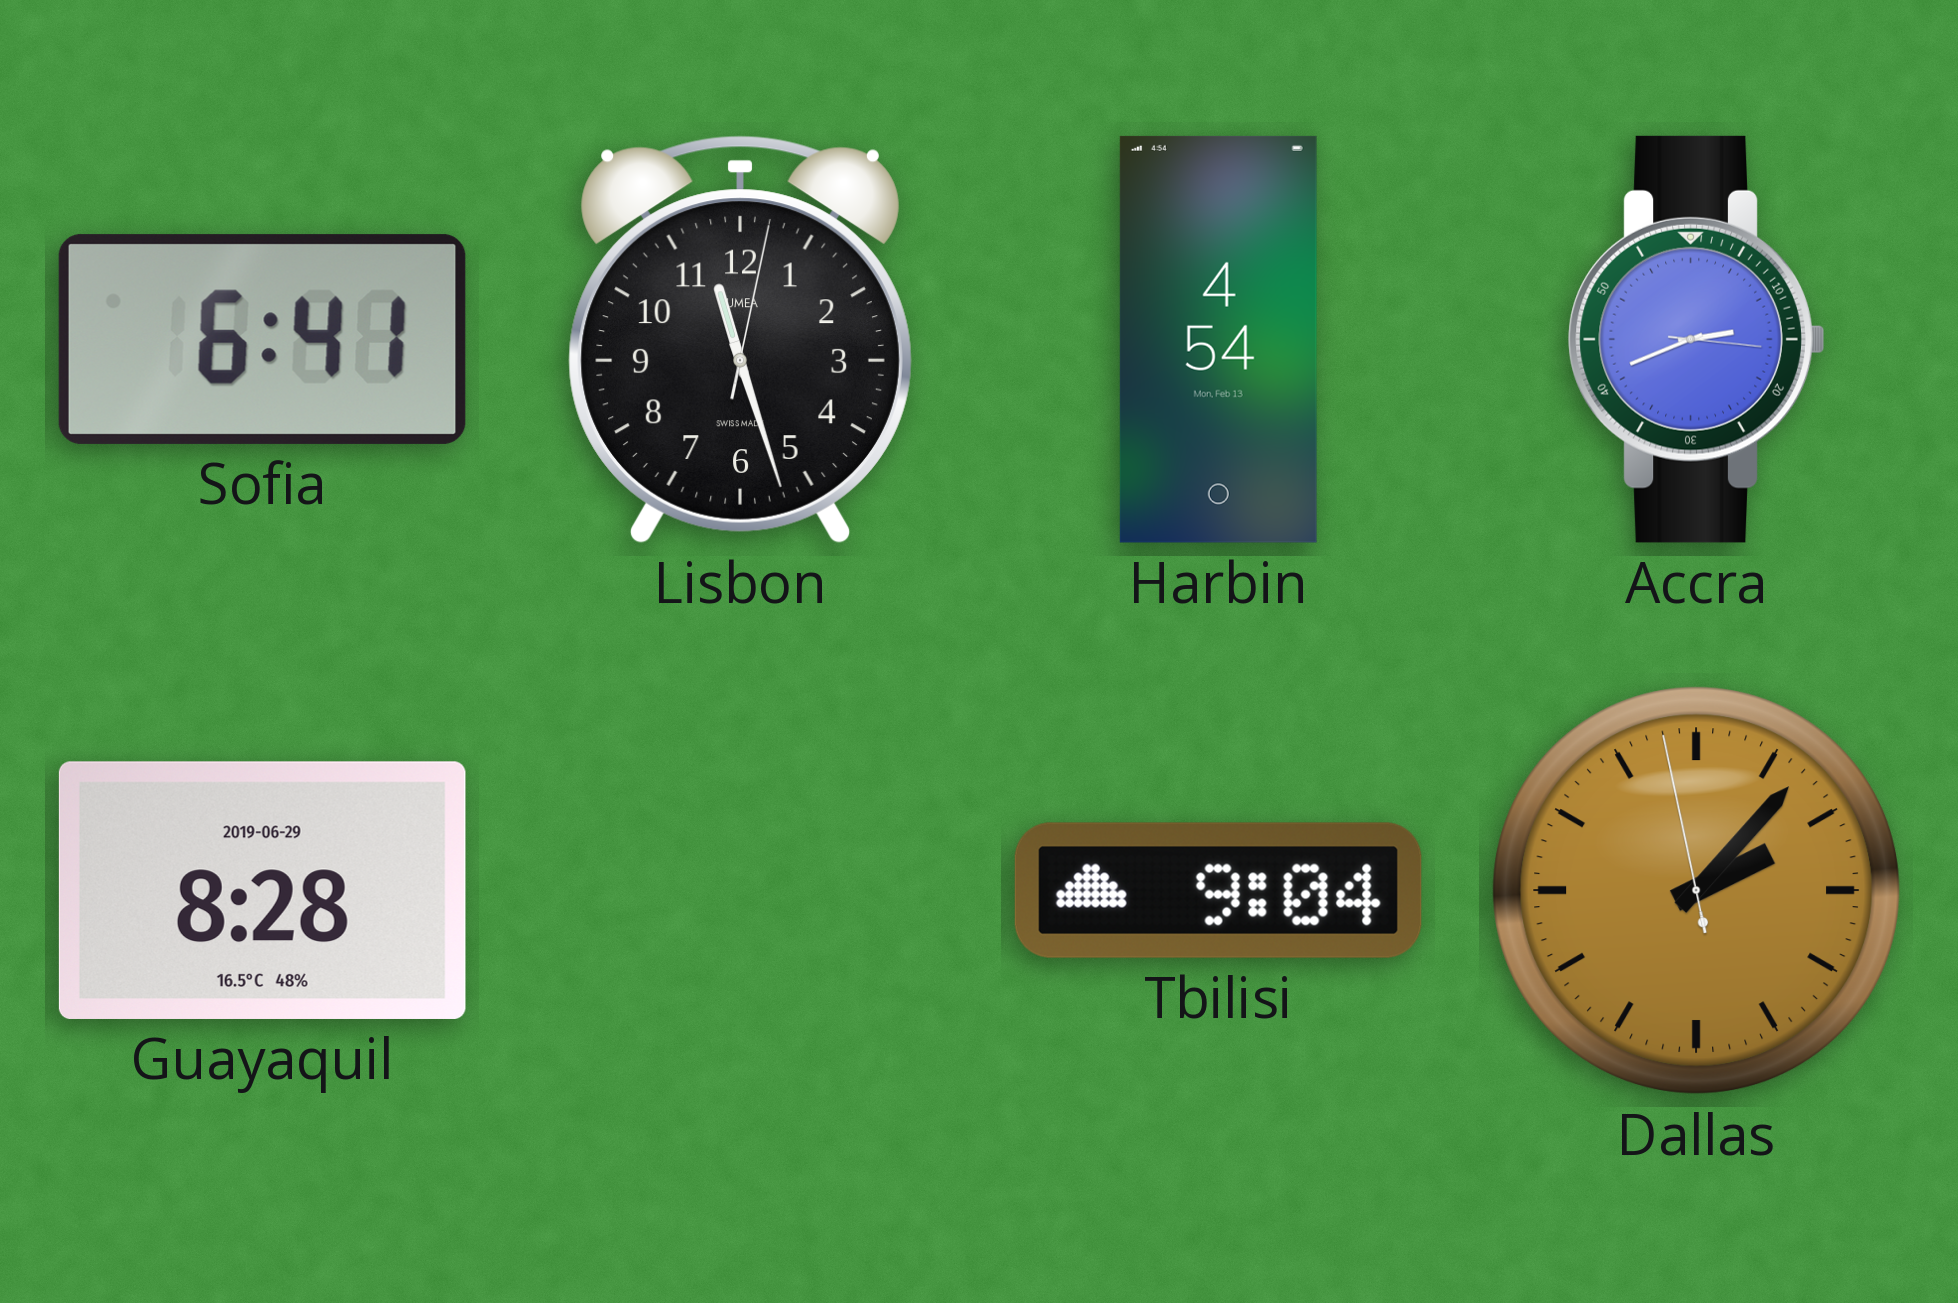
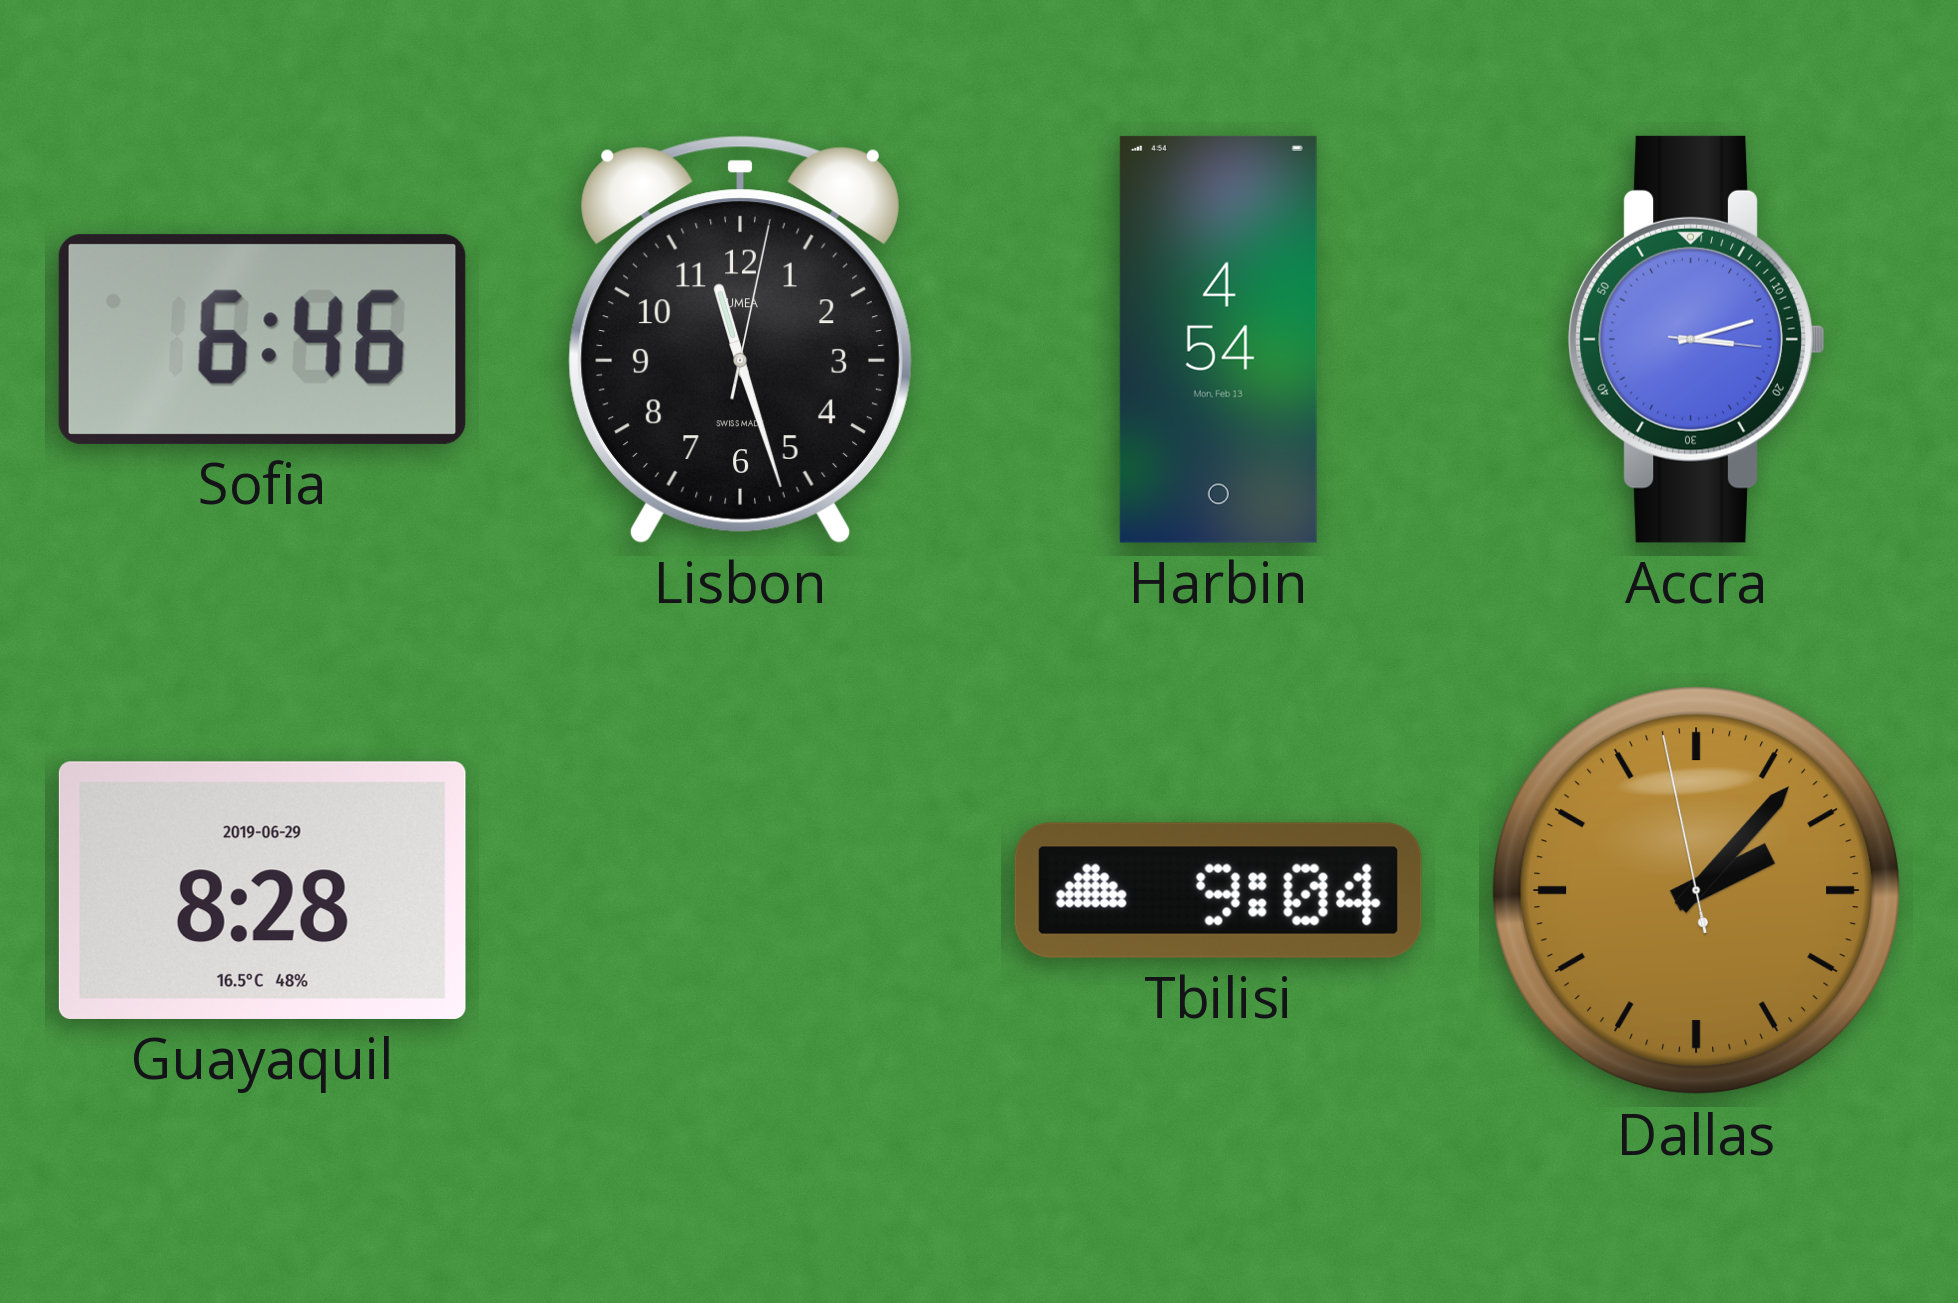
Sofia: 6:41 -> 6:46 (262, 339)
Accra: 2:41 -> 3:12 (1697, 339)
